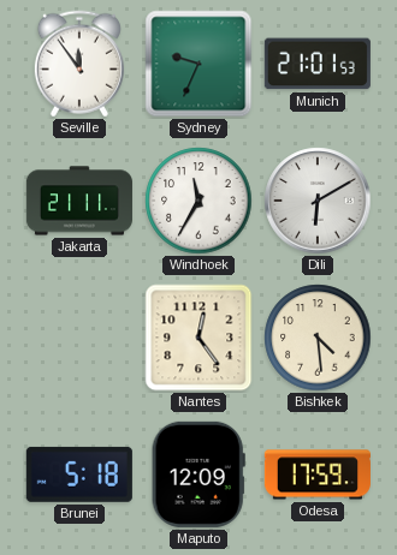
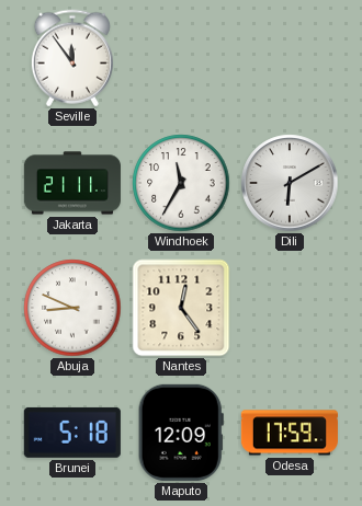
Sydney: 9:34 -> none (198, 64)
Munich: 21:01 -> none (318, 64)
Abuja: none -> 8:49 (72, 308)
Bishkek: 4:29 -> none (318, 338)
